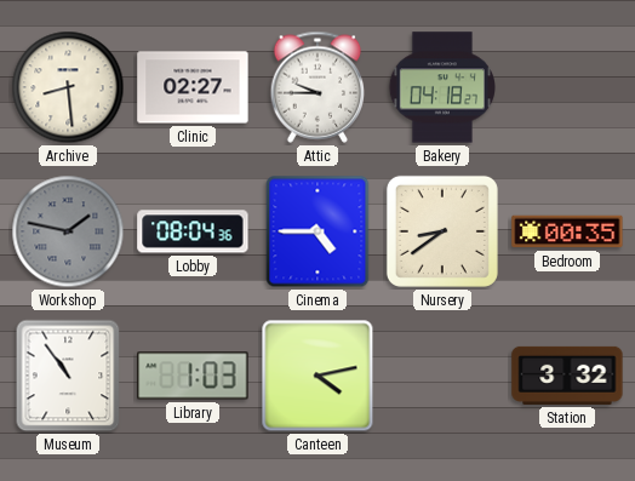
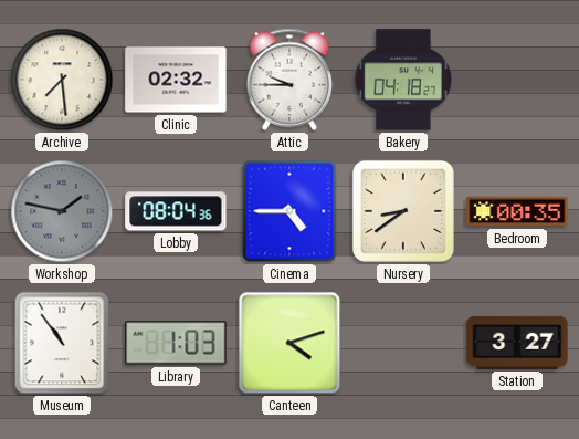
Archive: 8:29 -> 7:29 (62, 80)
Clinic: 02:27 -> 02:32 (176, 80)
Canteen: 4:13 -> 4:12 (289, 343)
Station: 3:32 -> 3:27 (517, 343)
